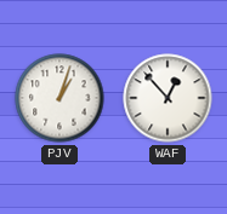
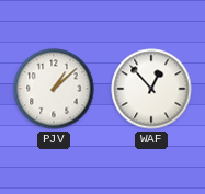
PJV: 1:03 -> 1:08 (54, 89)
